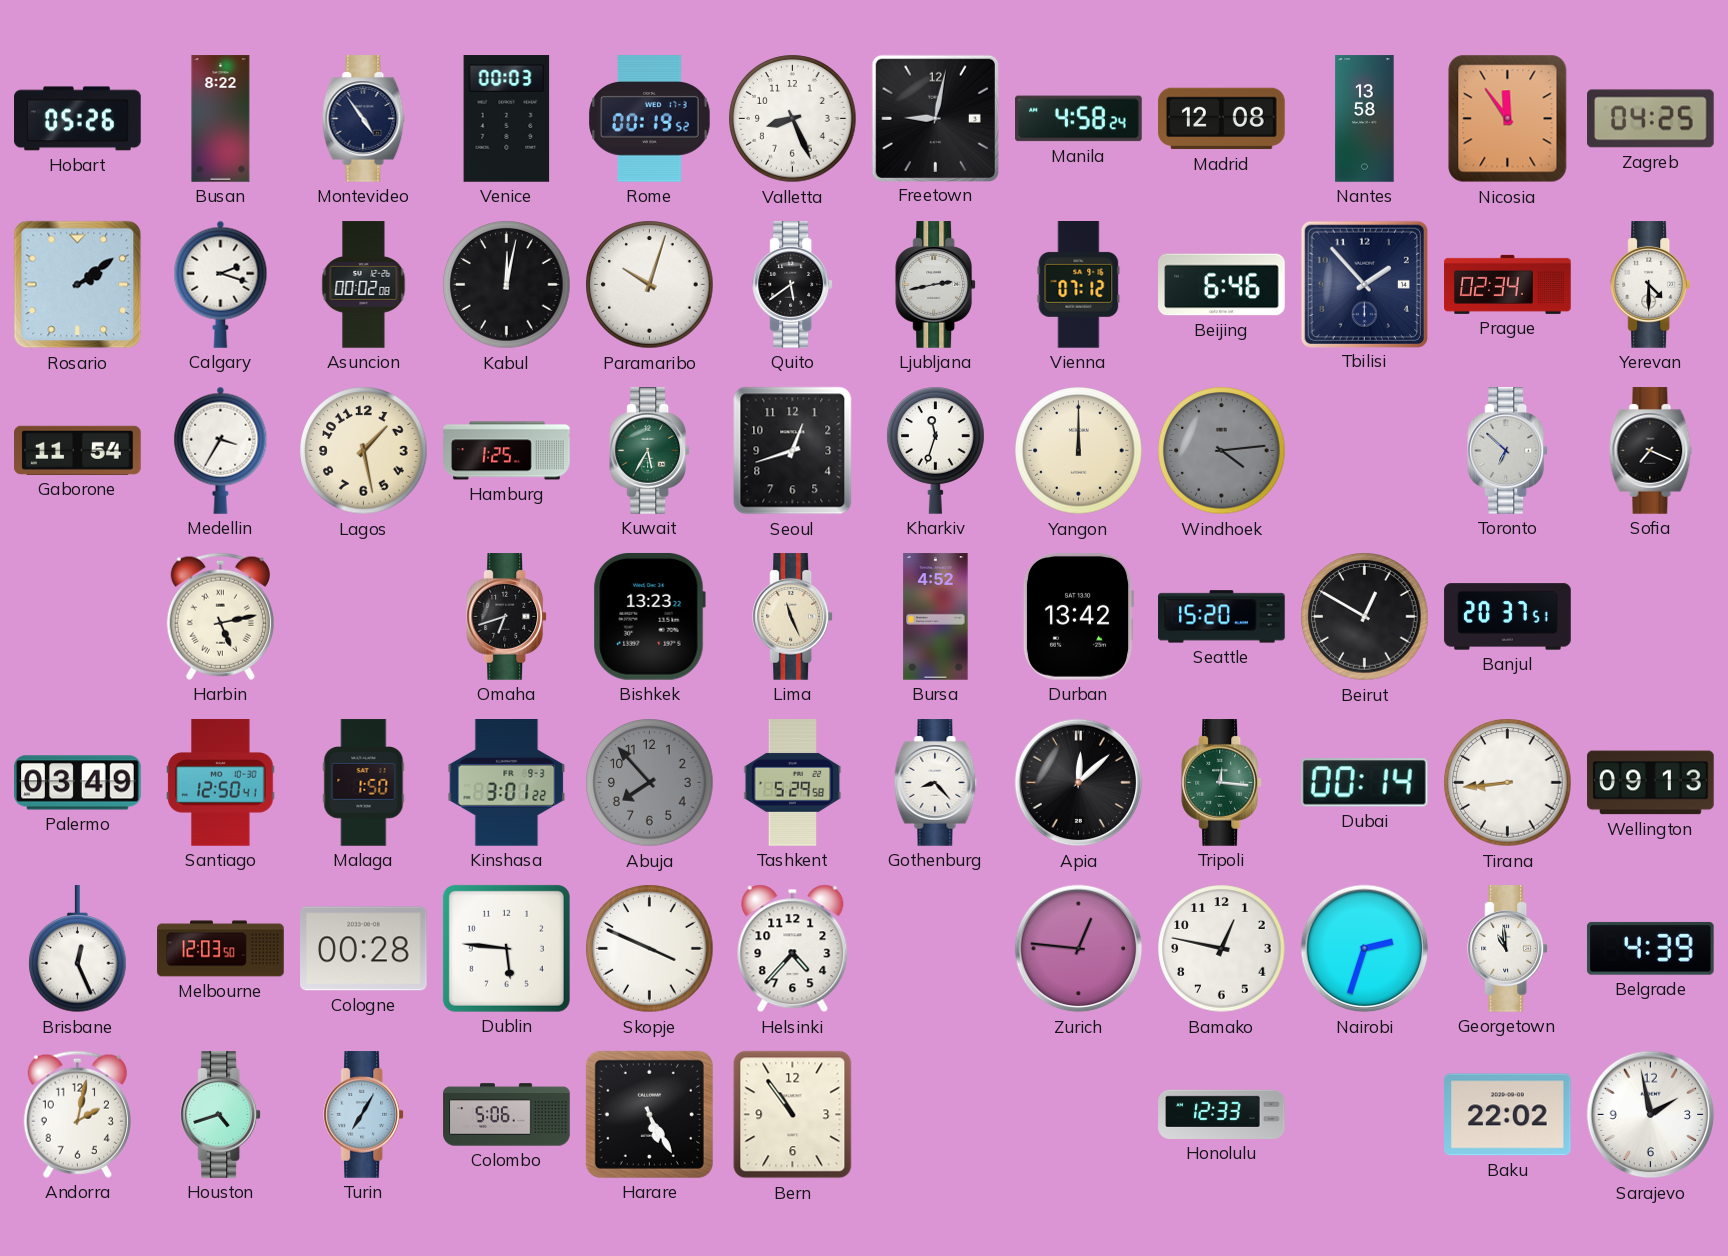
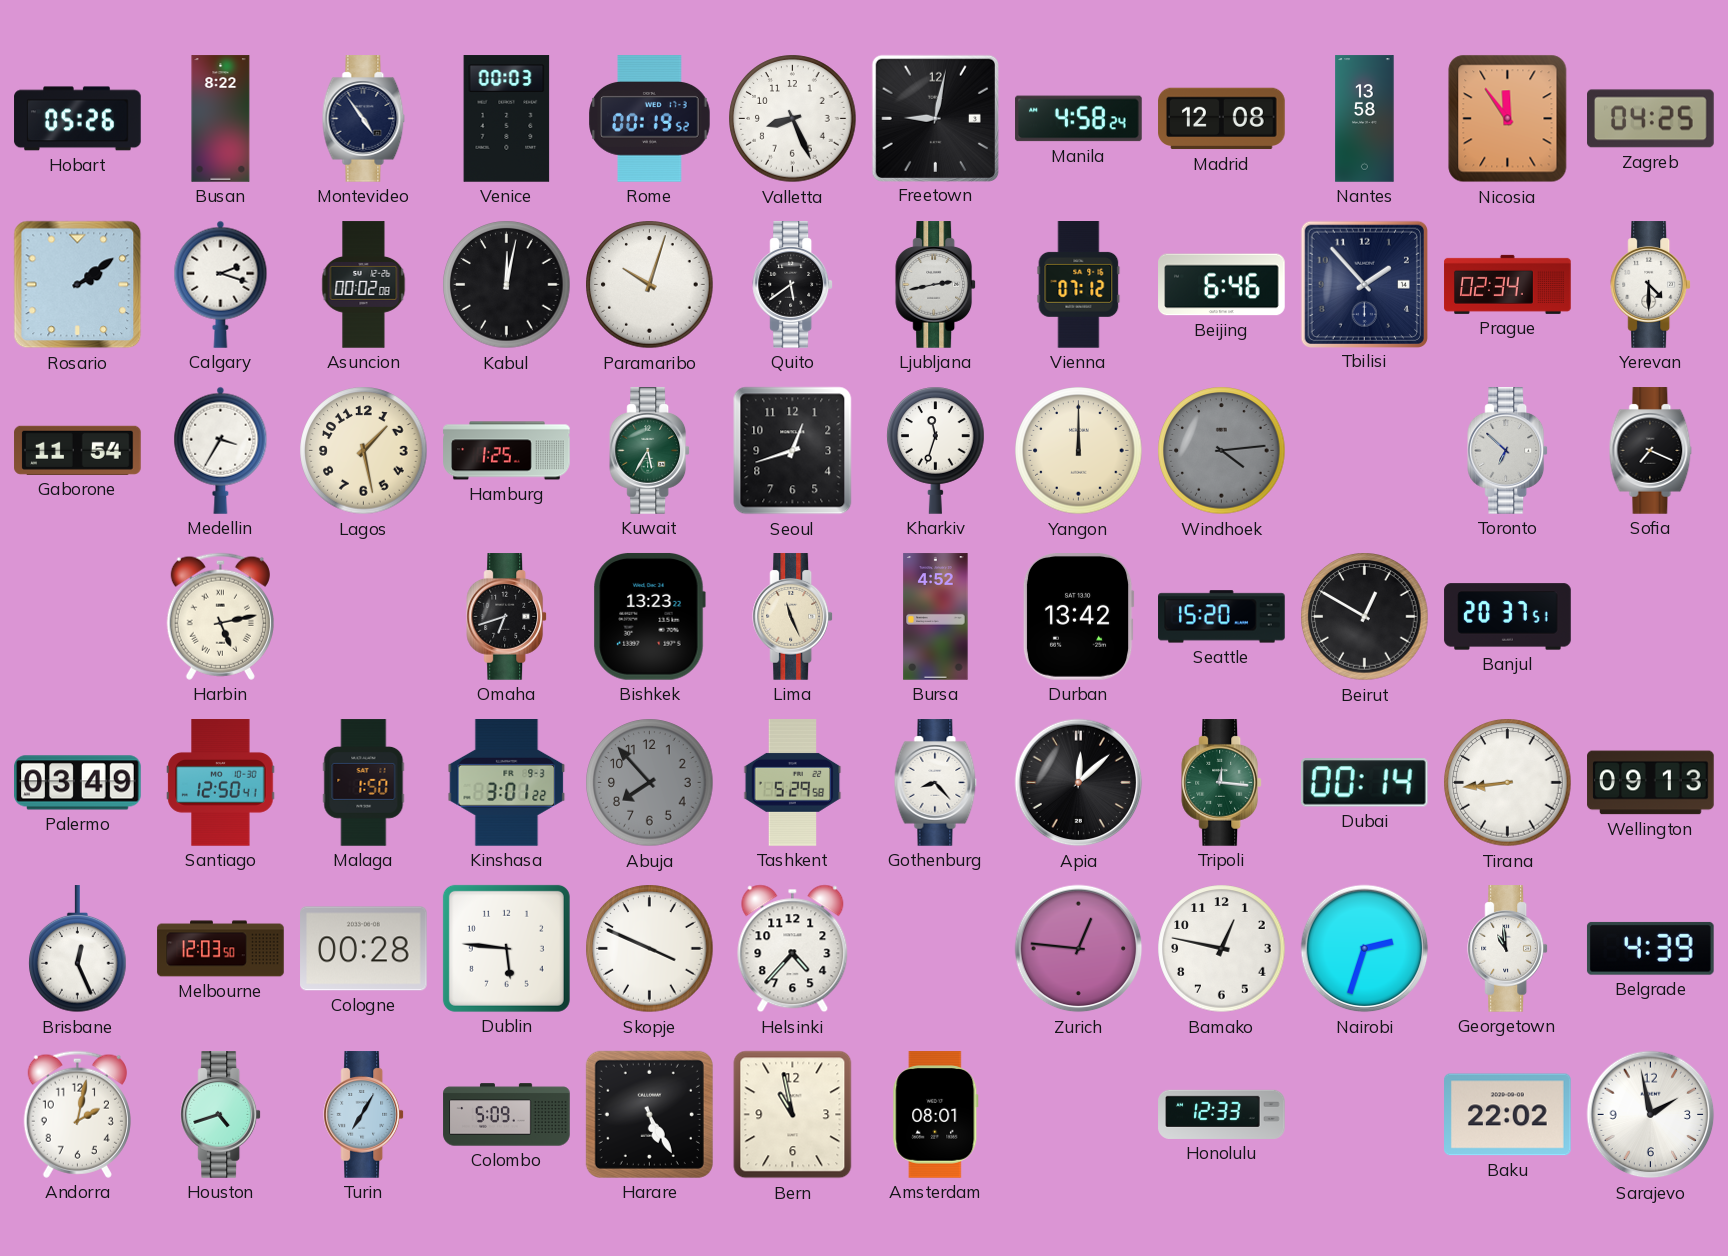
Colombo: 5:06 -> 5:09 (507, 1115)
Bern: 10:54 -> 10:58 (793, 1115)
Amsterdam: none -> 08:01 (936, 1115)
